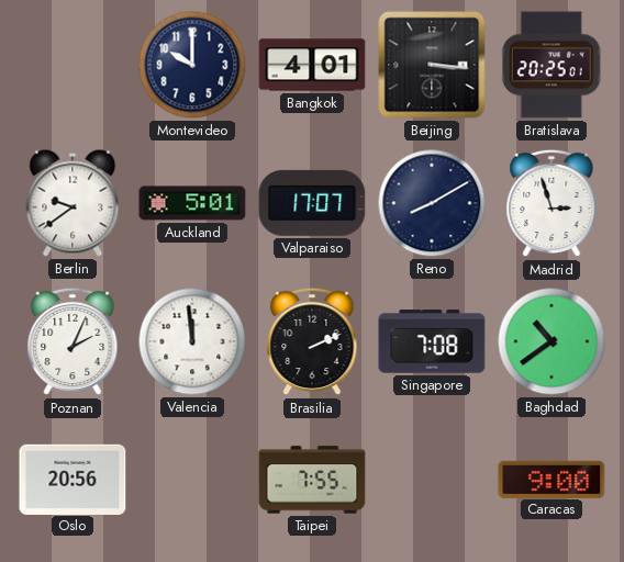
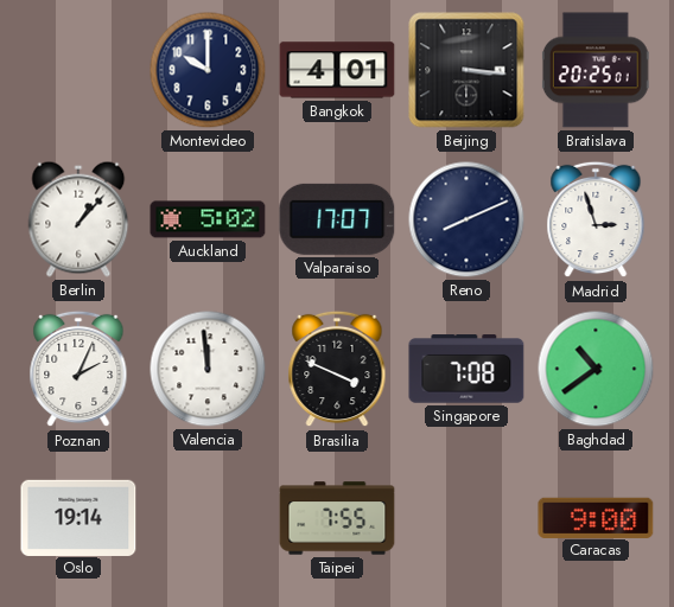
Berlin: 9:39 -> 1:07 (78, 219)
Auckland: 5:01 -> 5:02 (208, 219)
Reno: 8:10 -> 8:11 (466, 219)
Brasilia: 2:11 -> 3:49 (337, 369)
Oslo: 20:56 -> 19:14 (78, 517)
